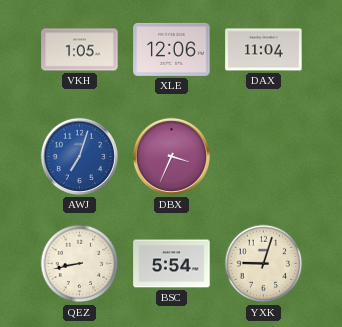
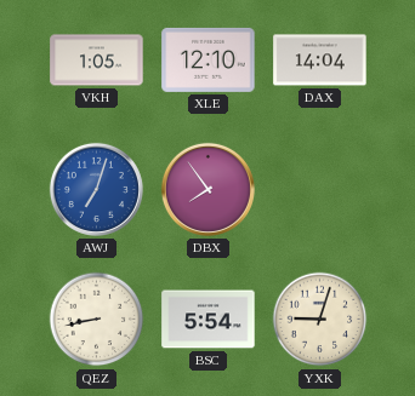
XLE: 12:06 -> 12:10 (209, 59)
DAX: 11:04 -> 14:04 (320, 61)
DBX: 3:34 -> 7:54 (207, 189)
